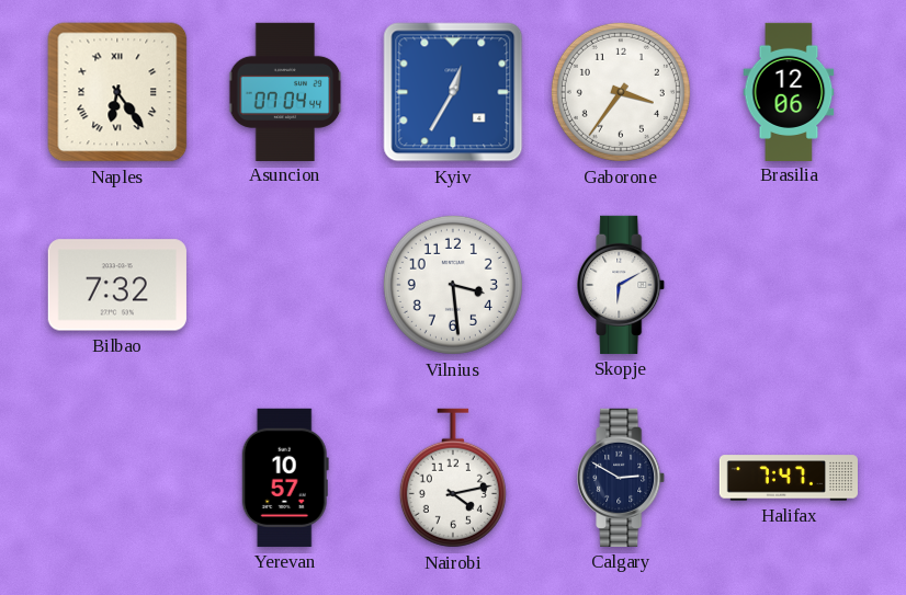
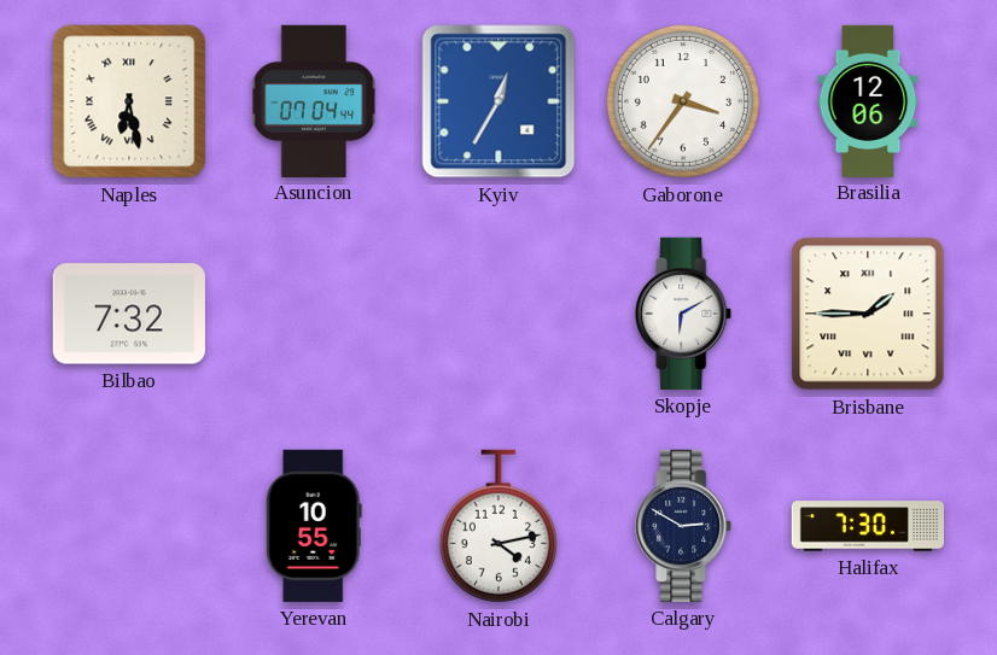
Naples: 6:24 -> 6:28 (129, 101)
Vilnius: 3:29 -> none (453, 285)
Brisbane: none -> 1:45 (868, 314)
Yerevan: 10:57 -> 10:55 (314, 526)
Halifax: 7:47 -> 7:30 (867, 526)
